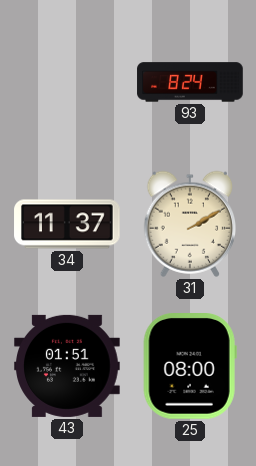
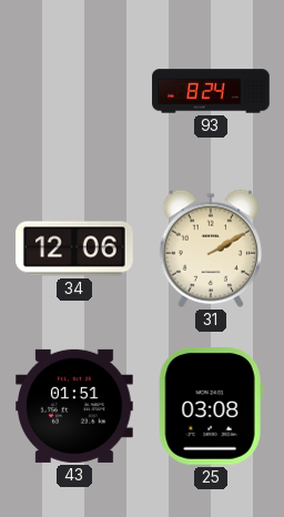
34: 11:37 -> 12:06 (74, 249)
25: 08:00 -> 03:08 (211, 407)
